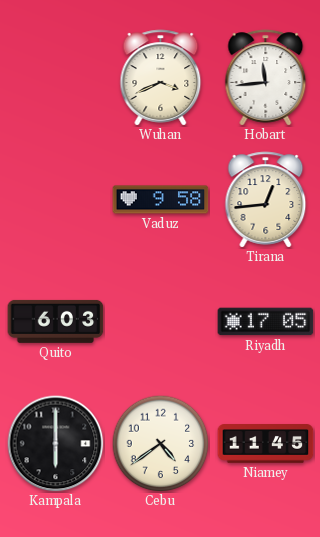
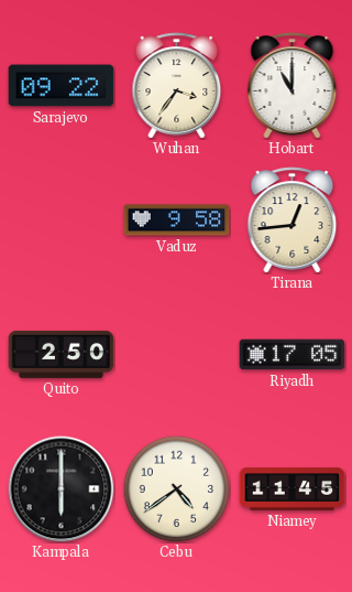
Sarajevo: none -> 09:22 (62, 86)
Wuhan: 3:41 -> 3:36 (177, 86)
Hobart: 11:44 -> 11:00 (293, 86)
Quito: 6:03 -> 2:50 (62, 354)
